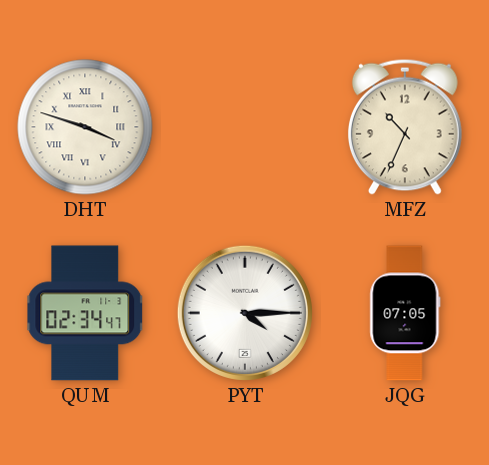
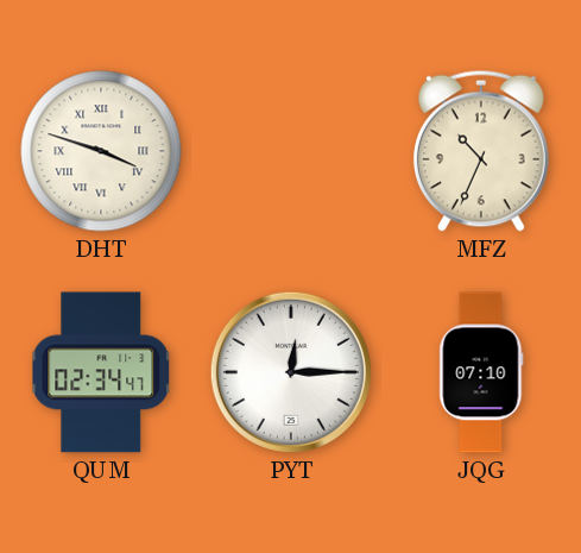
PYT: 4:15 -> 12:15 (291, 372)
JQG: 07:05 -> 07:10 (481, 372)
